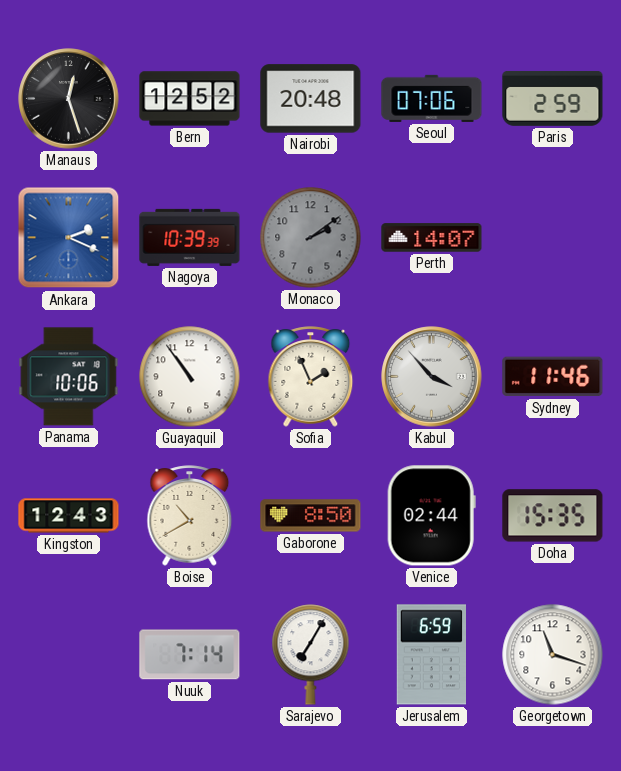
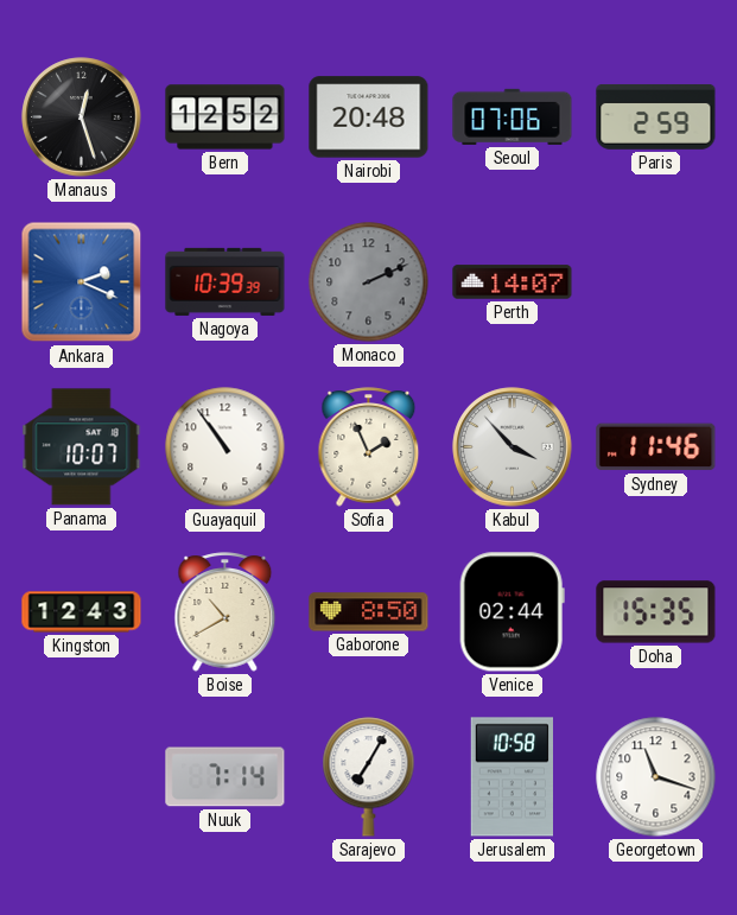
Monaco: 2:09 -> 2:11 (369, 282)
Panama: 10:06 -> 10:07 (82, 447)
Jerusalem: 6:59 -> 10:58 (512, 777)
